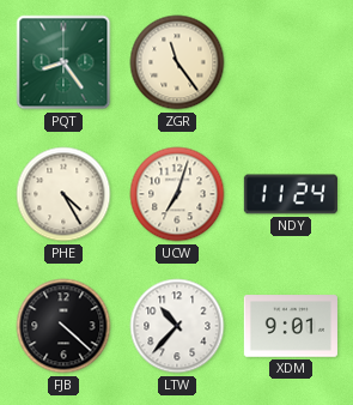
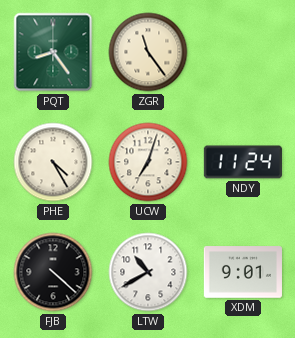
LTW: 10:37 -> 10:40 (148, 272)
